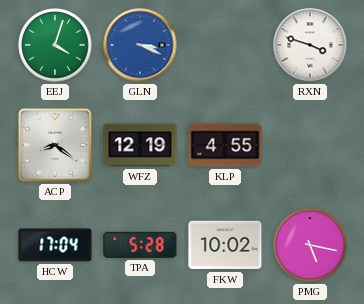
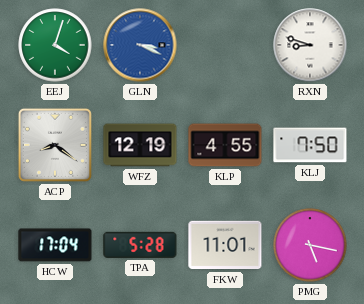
RXN: 3:48 -> 8:48 (310, 45)
KLJ: none -> 7:50 (310, 145)
FKW: 10:02 -> 11:01 (225, 245)
